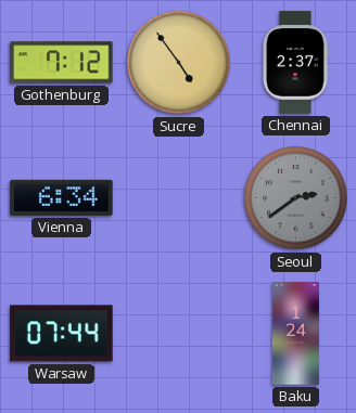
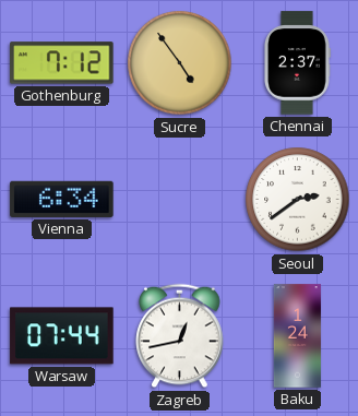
Seoul dial: grey -> white (298, 200)
Zagreb: none -> 12:43 (180, 336)
